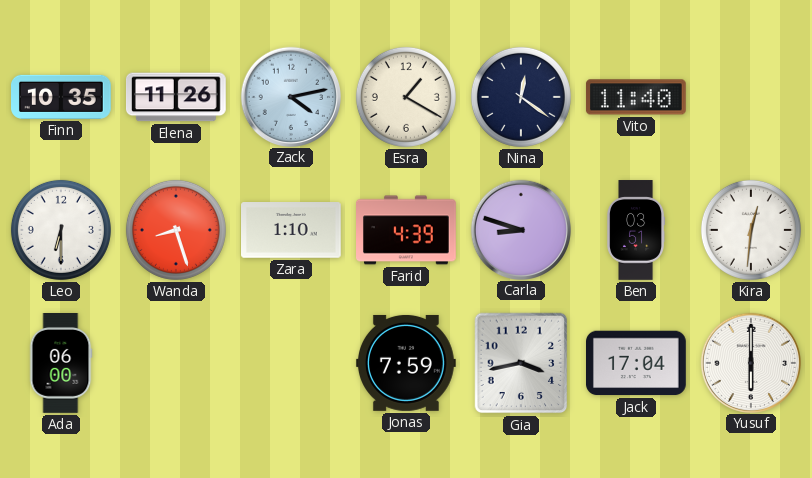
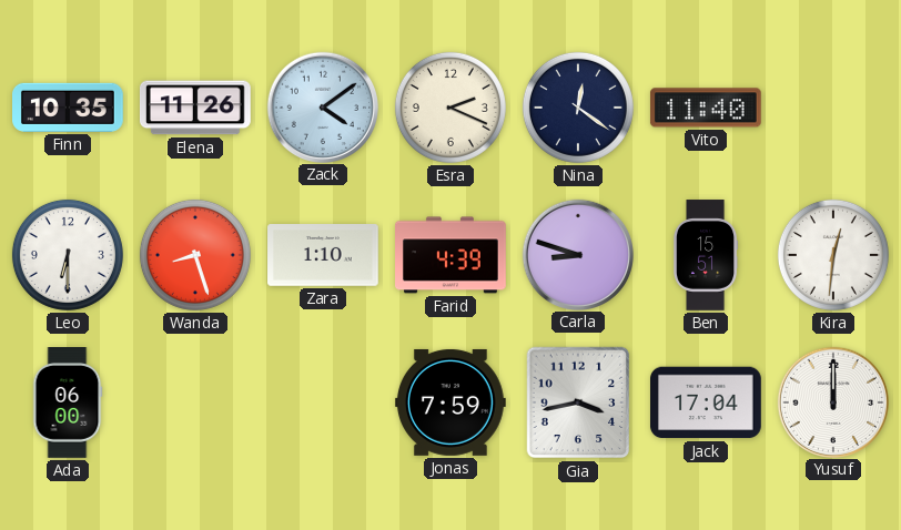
Zack: 4:13 -> 4:09 (322, 106)
Esra: 1:20 -> 2:19 (450, 108)
Ben: 03:51 -> 15:51 (707, 255)
Yusuf: 6:00 -> 12:00 (832, 401)
